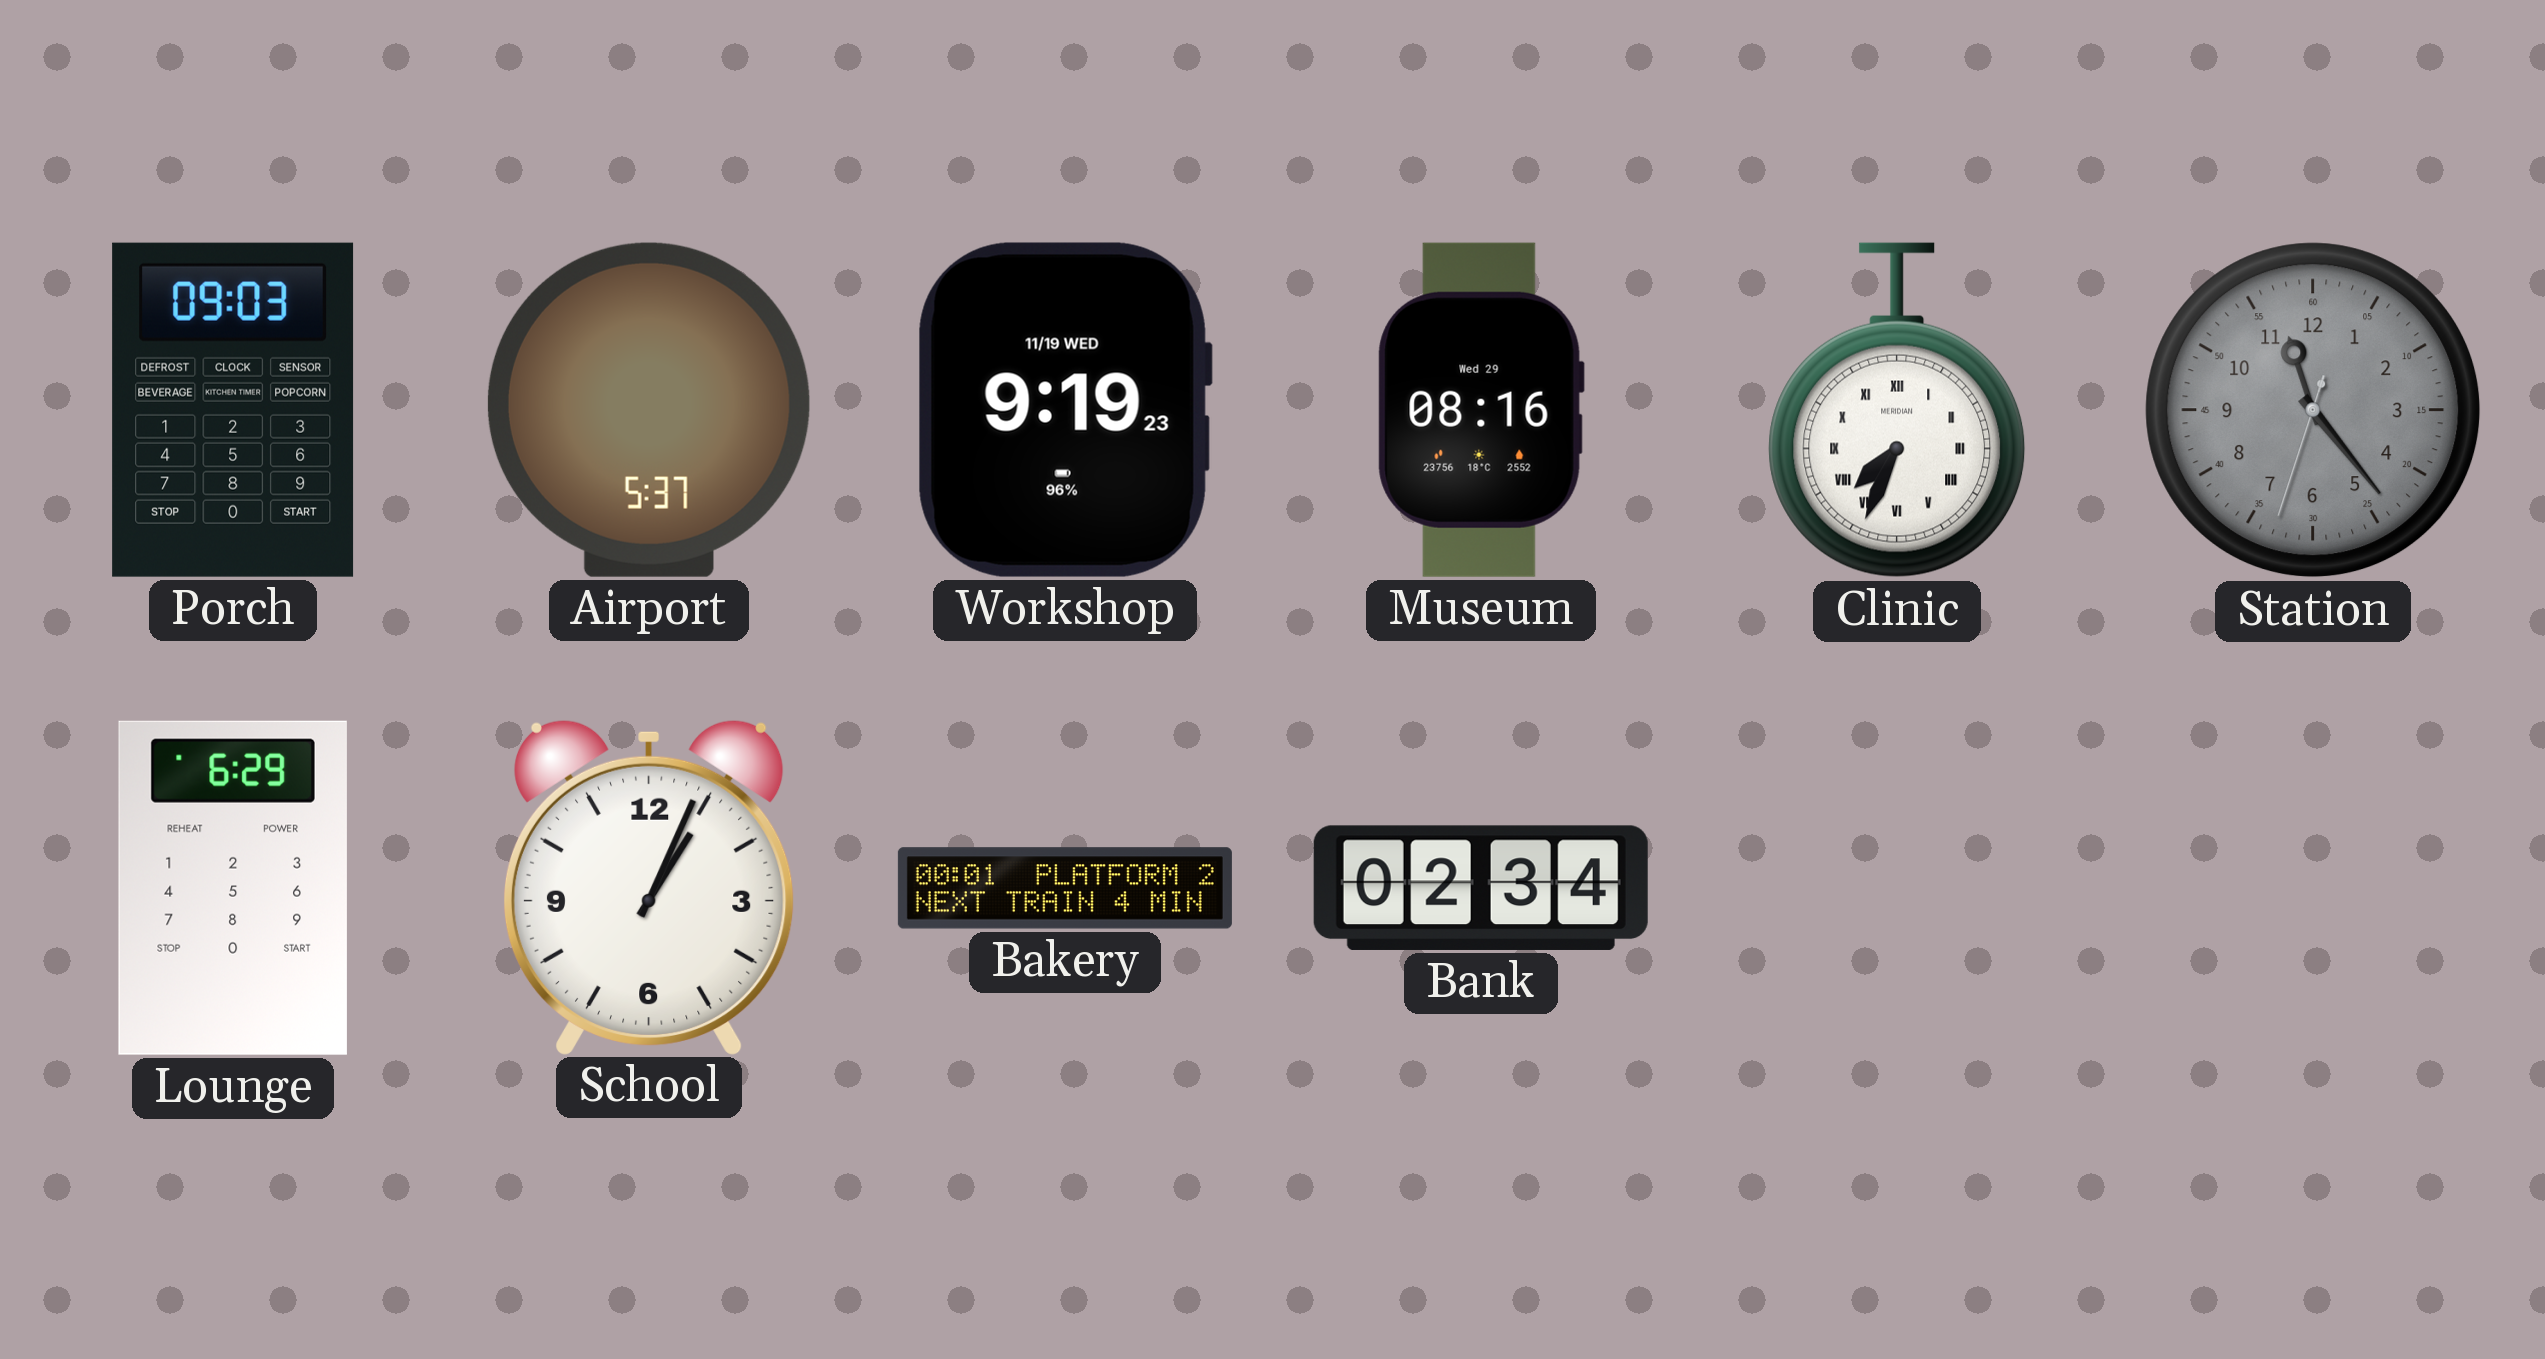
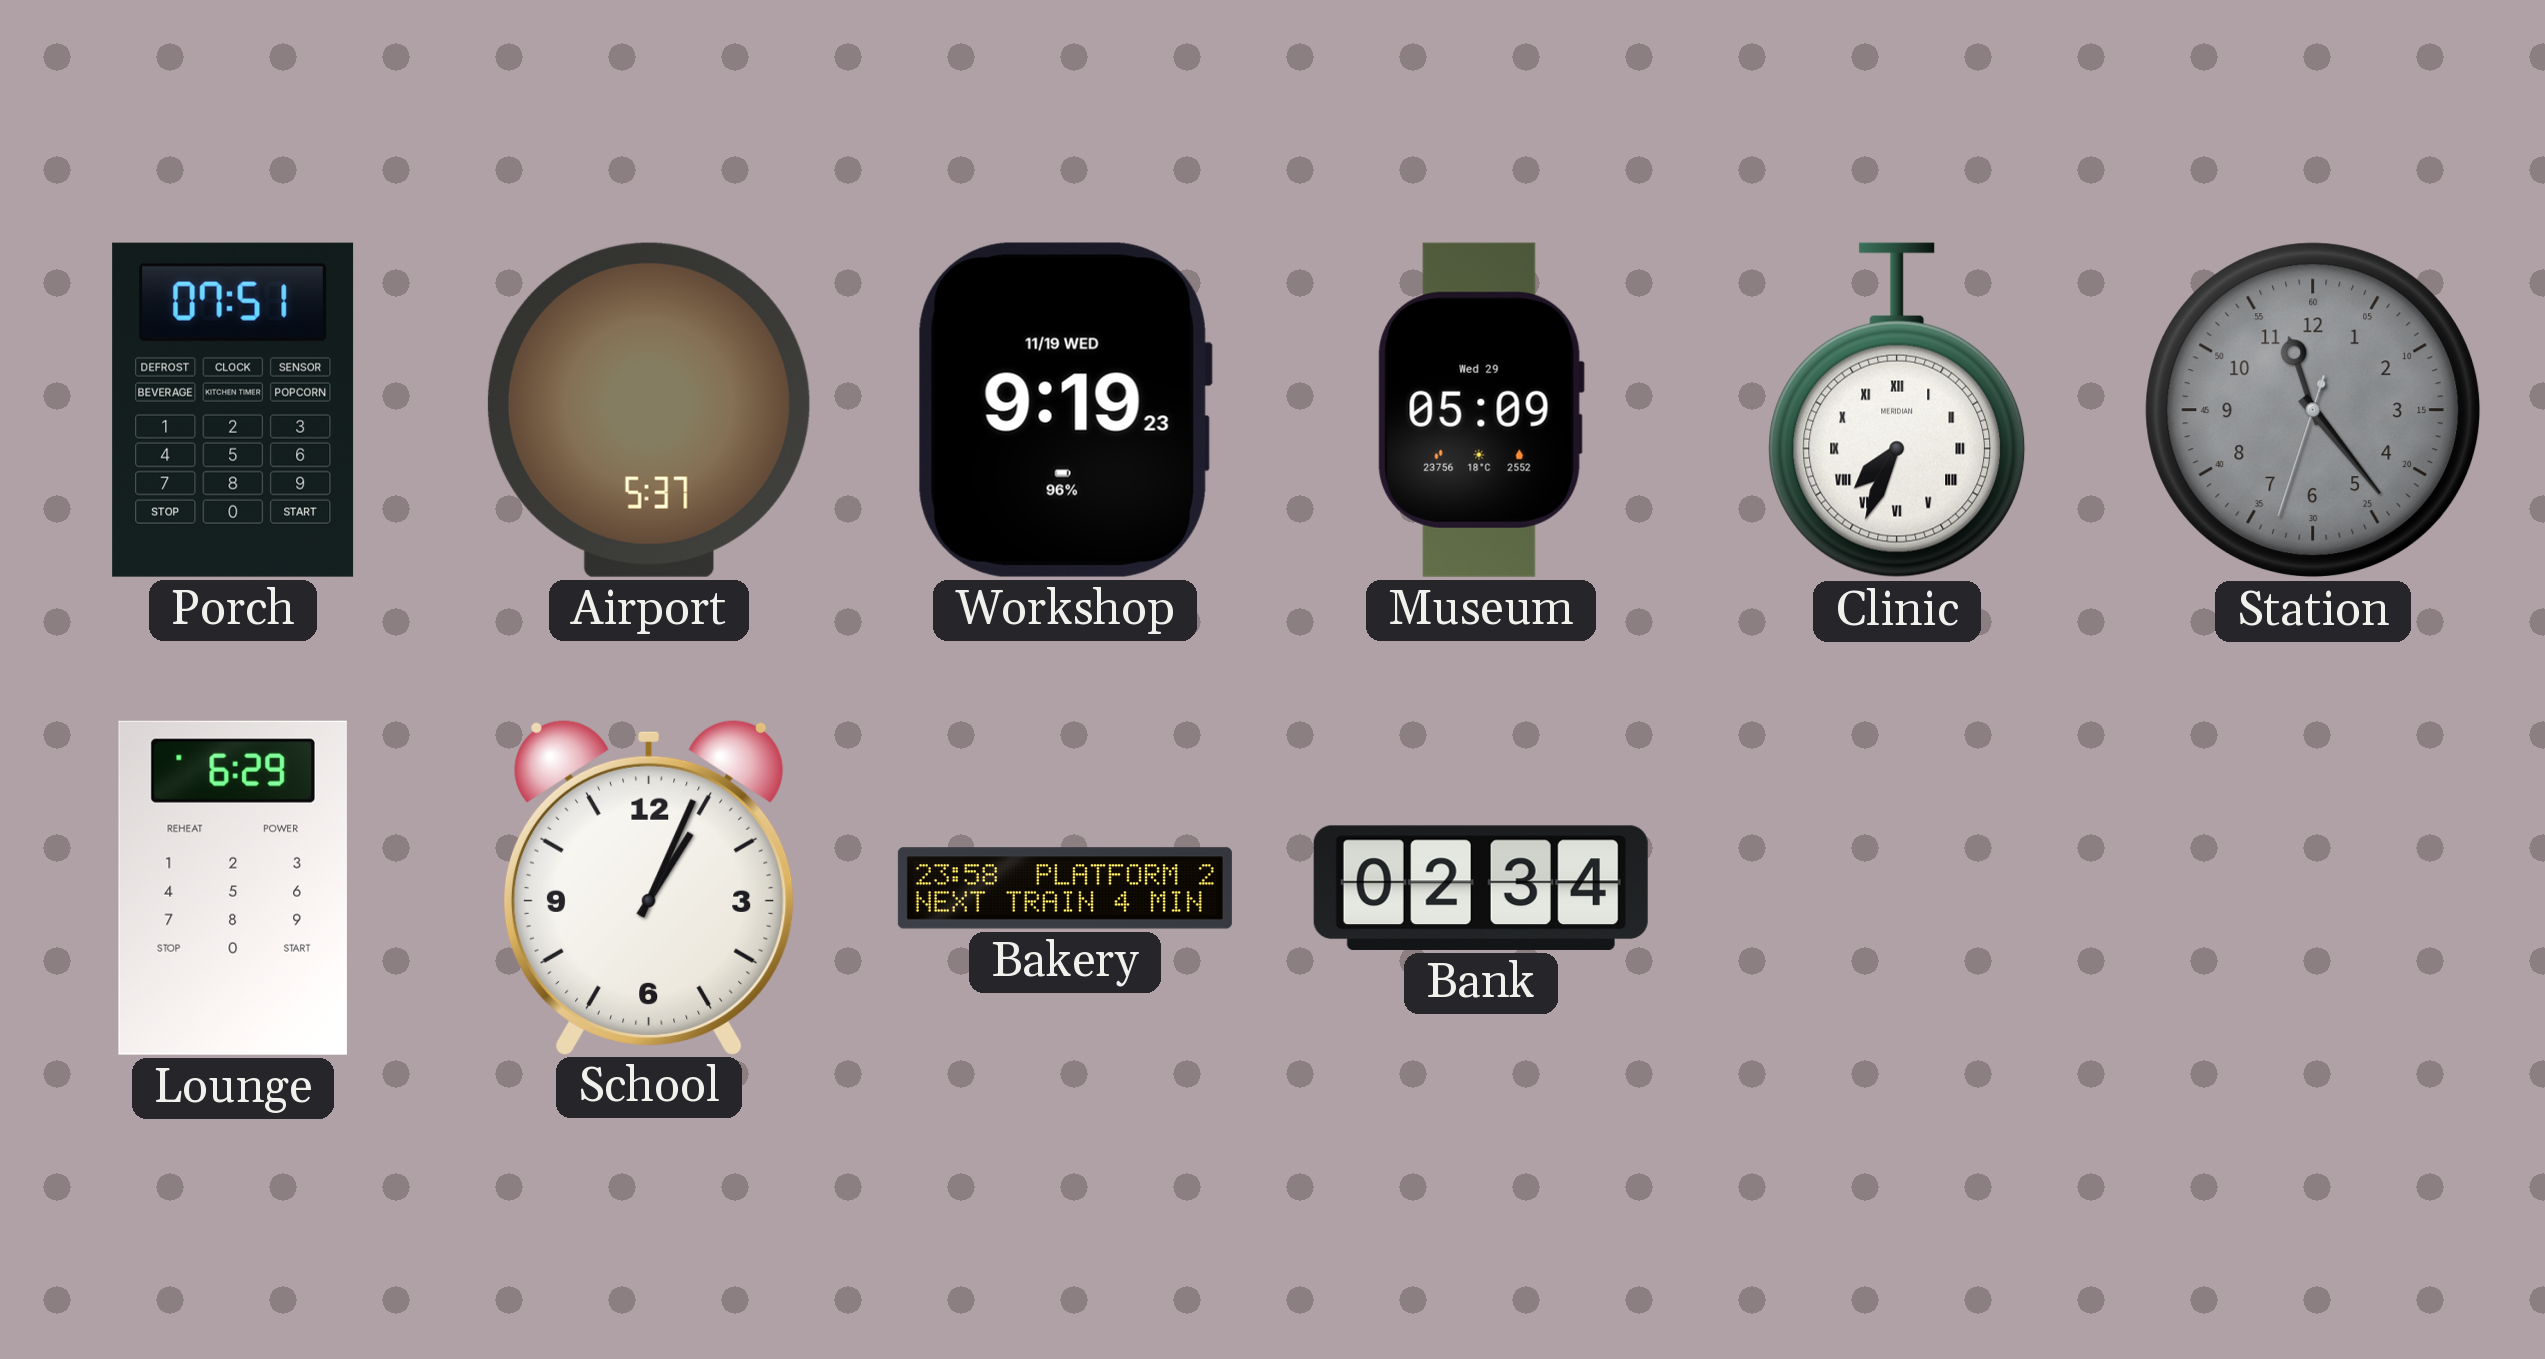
Porch: 09:03 -> 07:51 (233, 410)
Museum: 08:16 -> 05:09 (1481, 410)
Bakery: 00:01 -> 23:58 (1065, 888)
